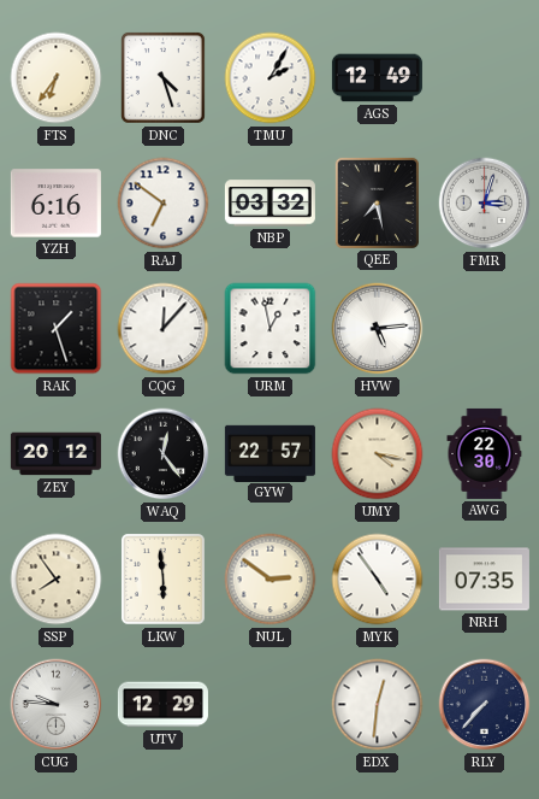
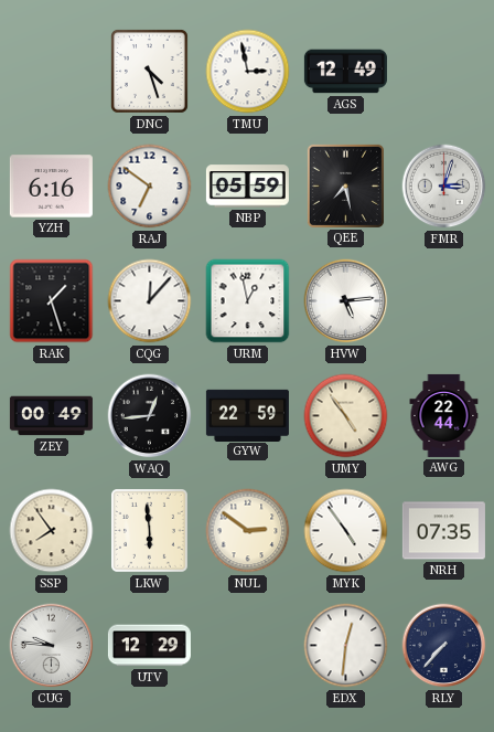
FTS: 6:36 -> none (57, 78)
TMU: 2:05 -> 2:58 (248, 72)
NBP: 03:32 -> 05:59 (247, 187)
ZEY: 20:12 -> 00:49 (51, 416)
WAQ: 12:24 -> 12:44 (150, 416)
GYW: 22:57 -> 22:59 (247, 415)
UMY: 4:17 -> 4:54 (346, 416)
AWG: 22:30 -> 22:44 (444, 415)
